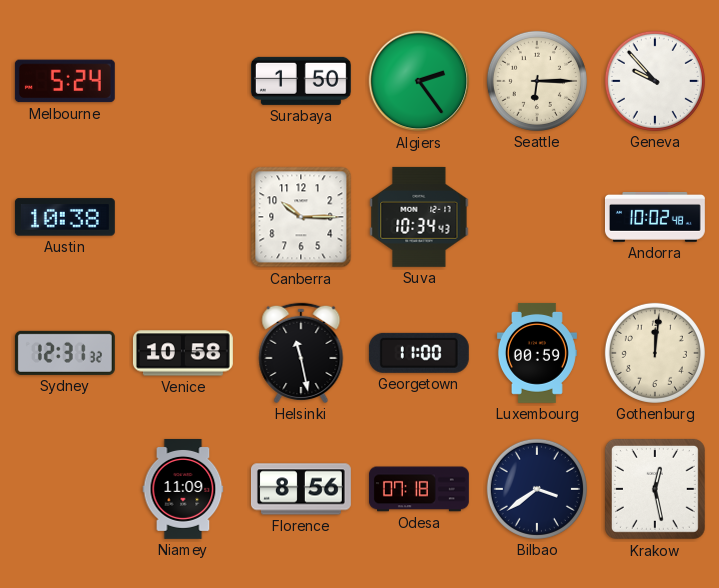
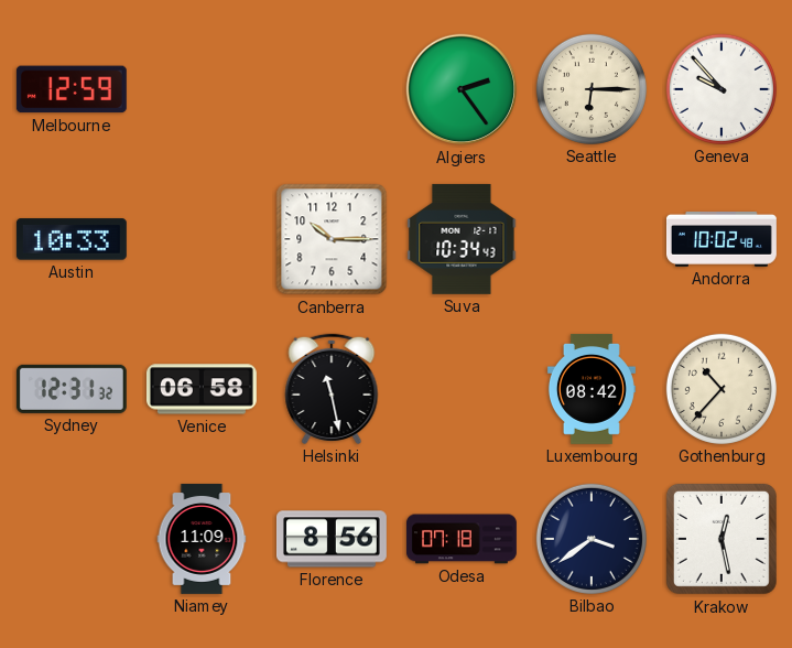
Melbourne: 5:24 -> 12:59 (72, 89)
Surabaya: 1:50 -> none (301, 81)
Austin: 10:38 -> 10:33 (72, 239)
Venice: 10:58 -> 06:58 (202, 389)
Georgetown: 11:00 -> none (419, 353)
Luxembourg: 00:59 -> 08:42 (592, 389)
Gothenburg: 12:01 -> 10:37 (722, 389)
